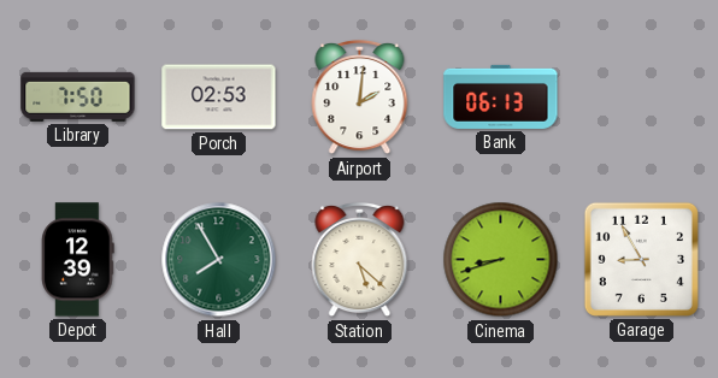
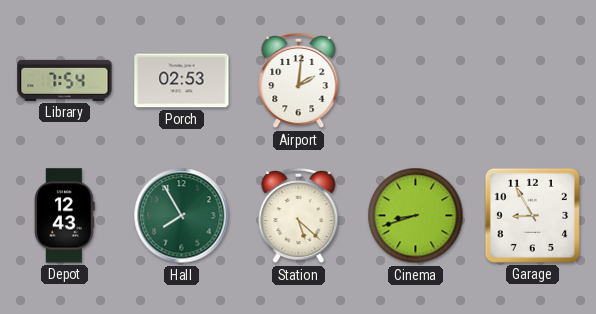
Library: 7:50 -> 7:54 (65, 80)
Bank: 06:13 -> none (501, 96)
Depot: 12:39 -> 12:43 (65, 216)
